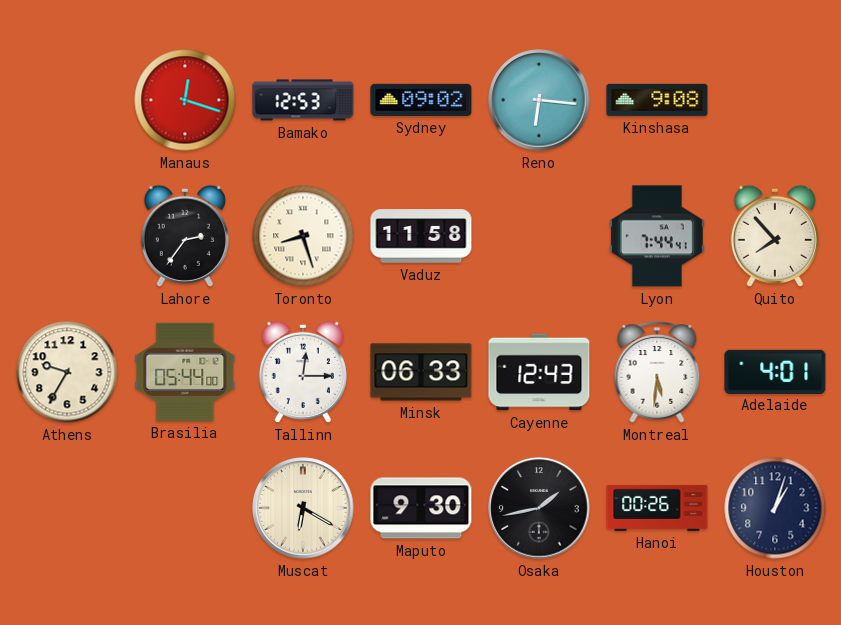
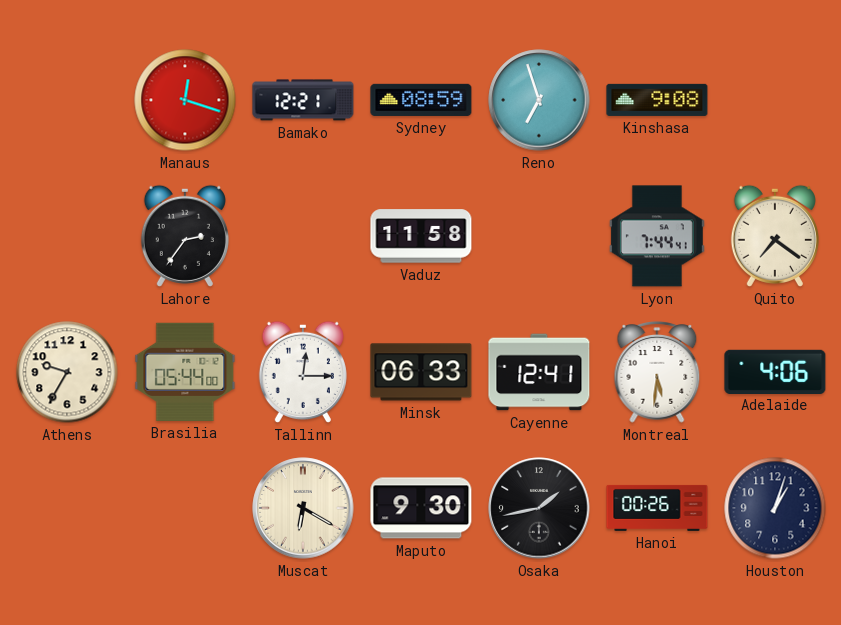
Bamako: 12:53 -> 12:21 (303, 100)
Sydney: 09:02 -> 08:59 (421, 100)
Reno: 6:16 -> 6:57 (539, 100)
Toronto: 8:27 -> none (303, 236)
Quito: 7:53 -> 7:21 (775, 236)
Cayenne: 12:43 -> 12:41 (539, 372)
Adelaide: 4:01 -> 4:06 (775, 371)
